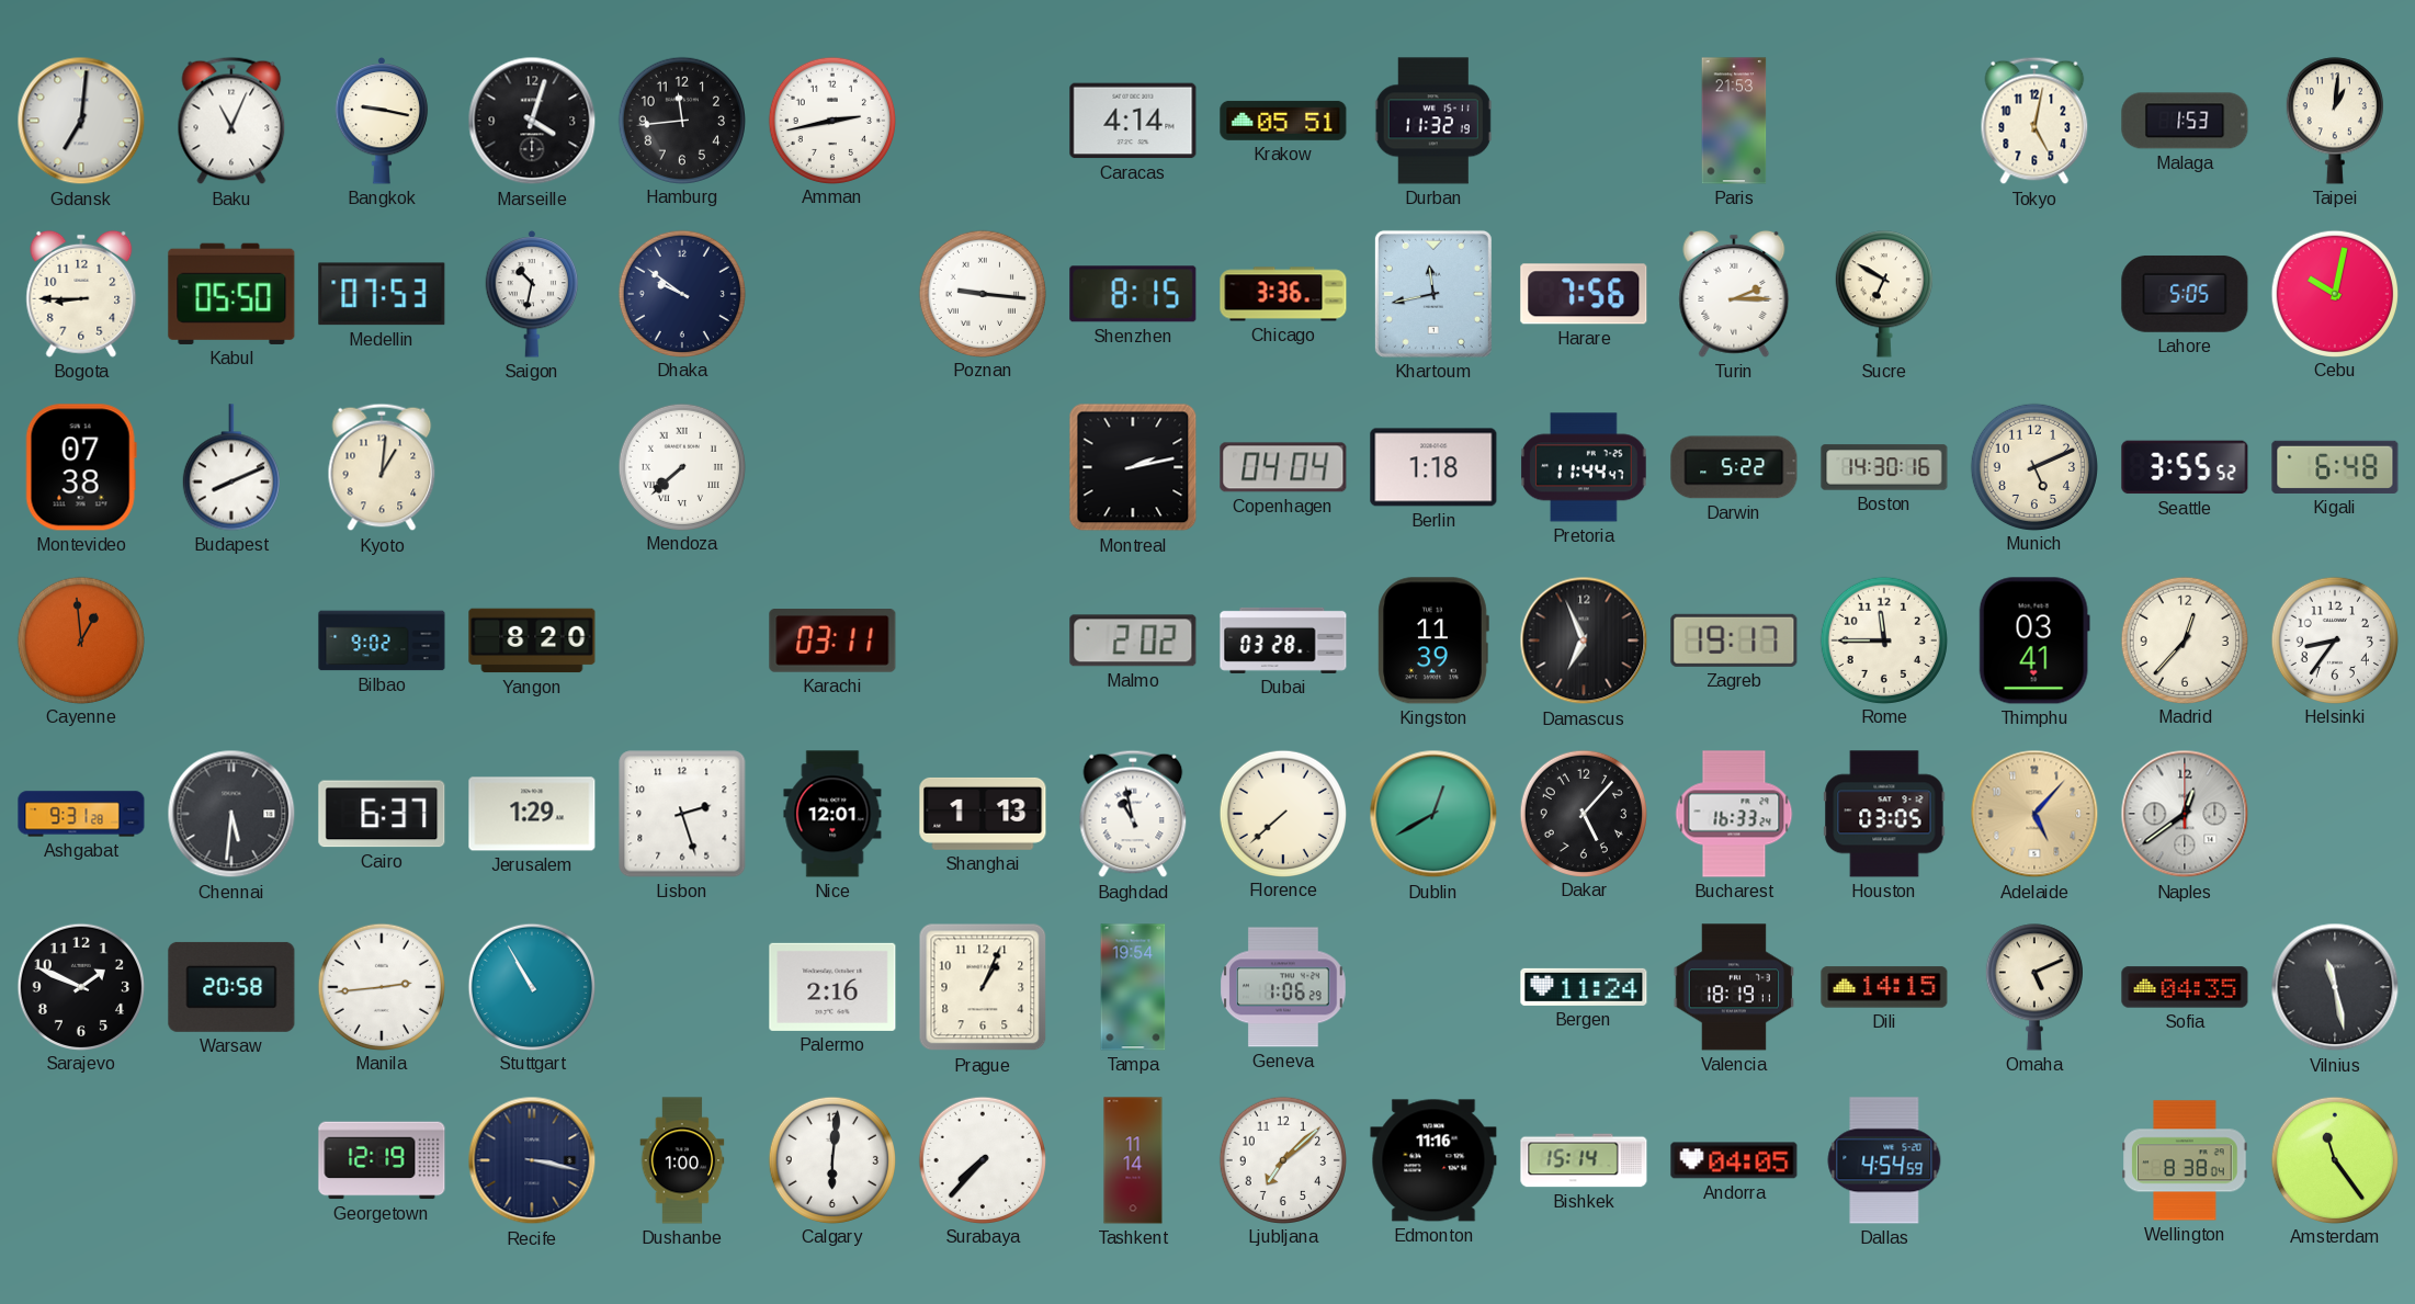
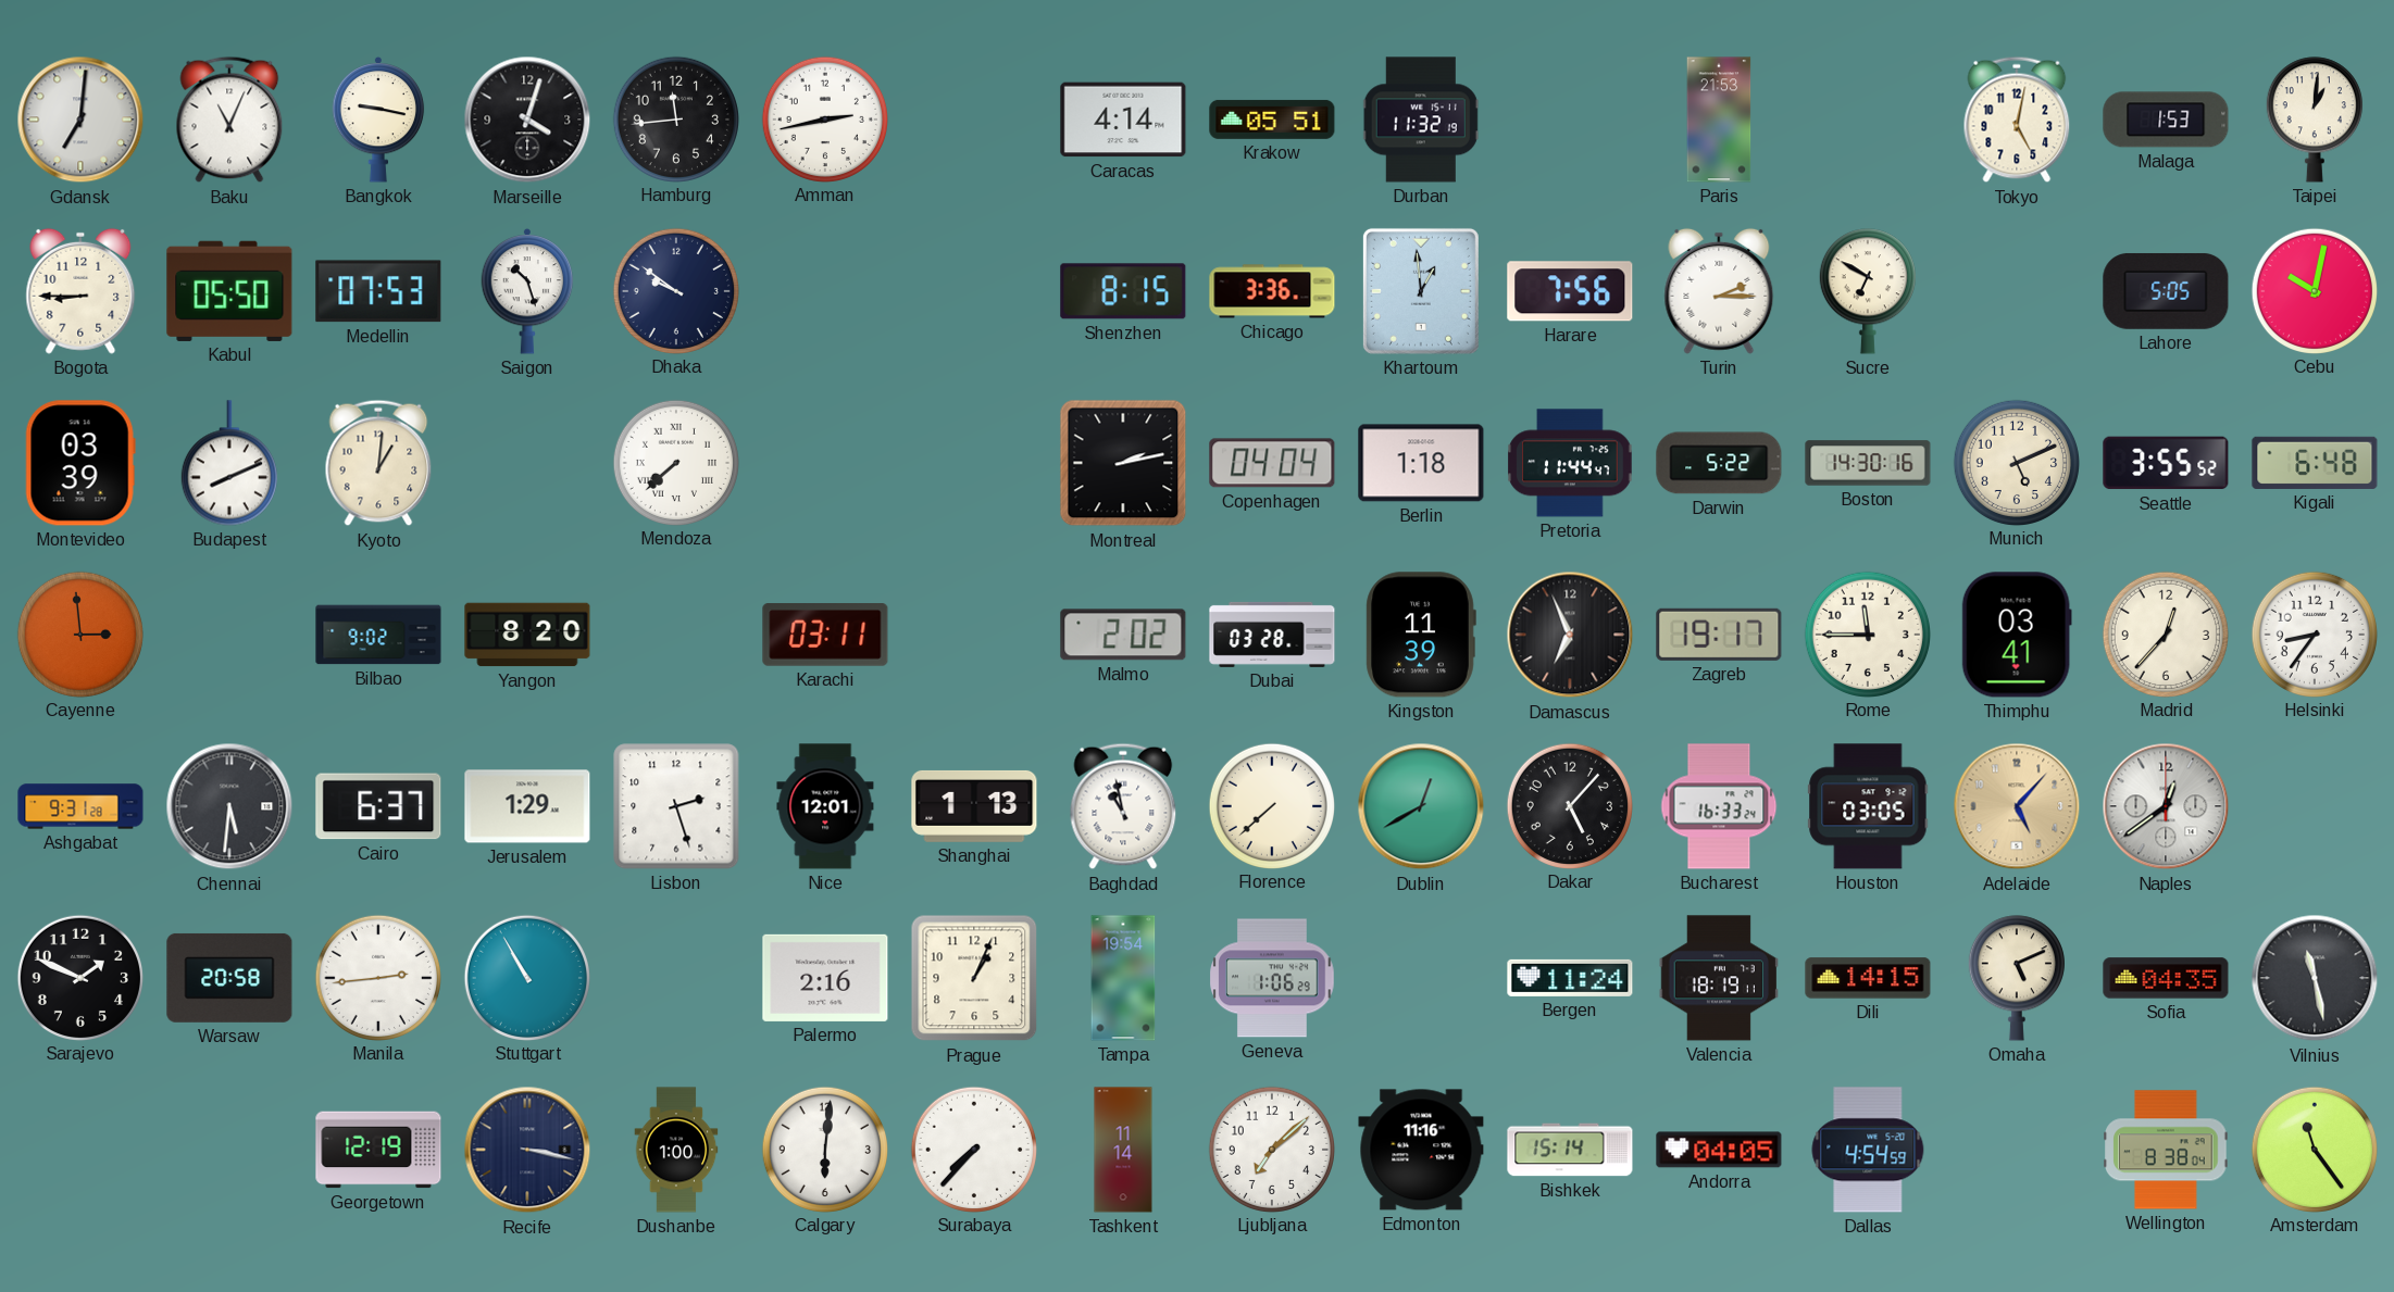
Saigon: 10:32 -> 10:27 (527, 291)
Poznan: 9:16 -> none (982, 293)
Khartoum: 11:43 -> 12:59 (1421, 291)
Montevideo: 07:38 -> 03:39 (80, 463)
Cayenne: 12:59 -> 2:59 (79, 634)
